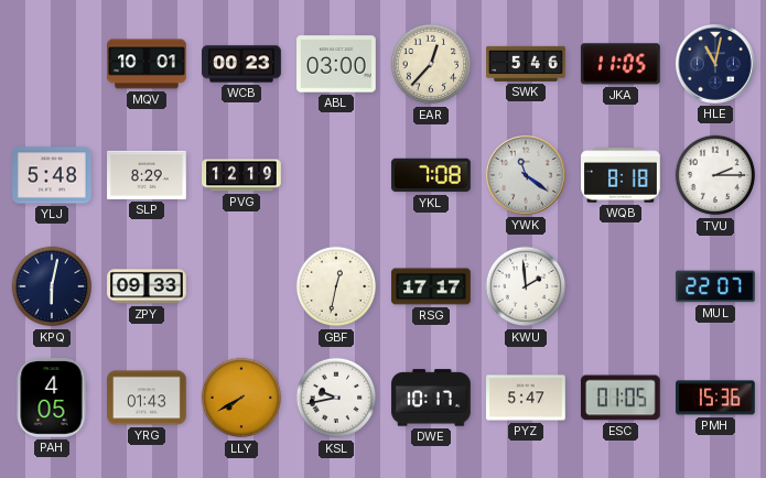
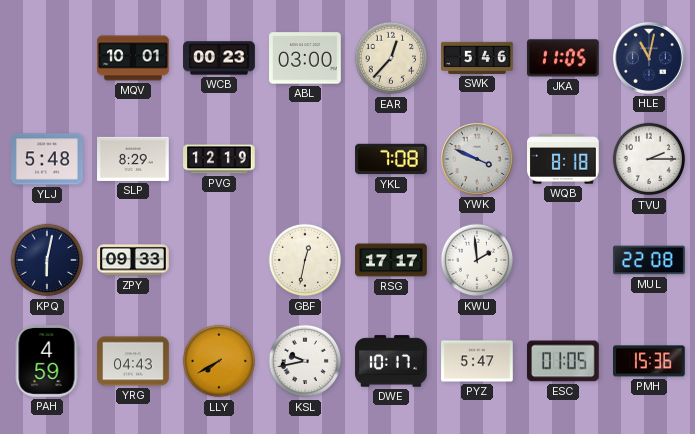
YWK: 11:21 -> 3:49 (478, 160)
MUL: 22:07 -> 22:08 (649, 260)
PAH: 4:05 -> 4:59 (47, 361)
YRG: 01:43 -> 04:43 (133, 361)
